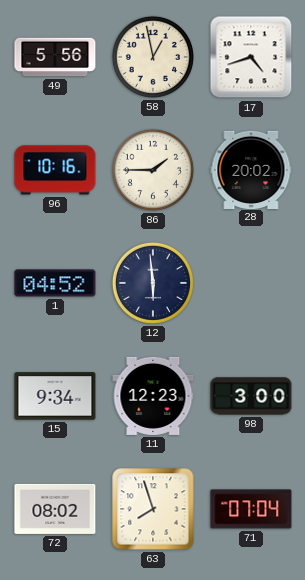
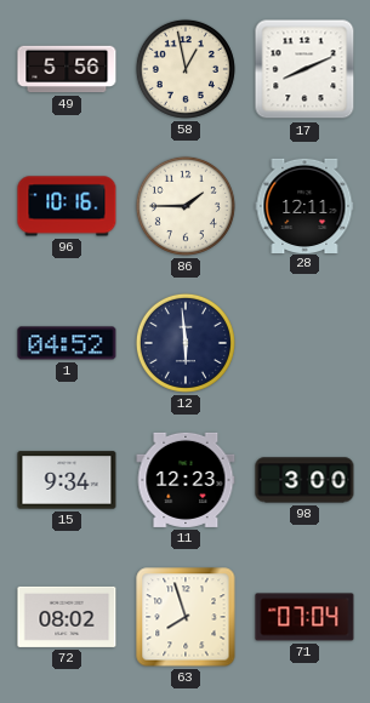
17: 4:42 -> 8:11 (304, 69)
28: 20:02 -> 12:11 (304, 205)
